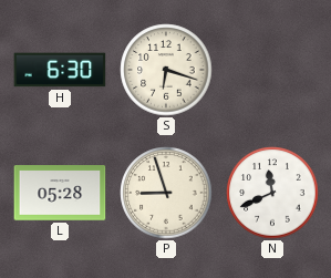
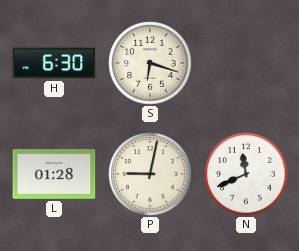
L: 05:28 -> 01:28 (54, 174)
P: 8:57 -> 9:02 (150, 174)
